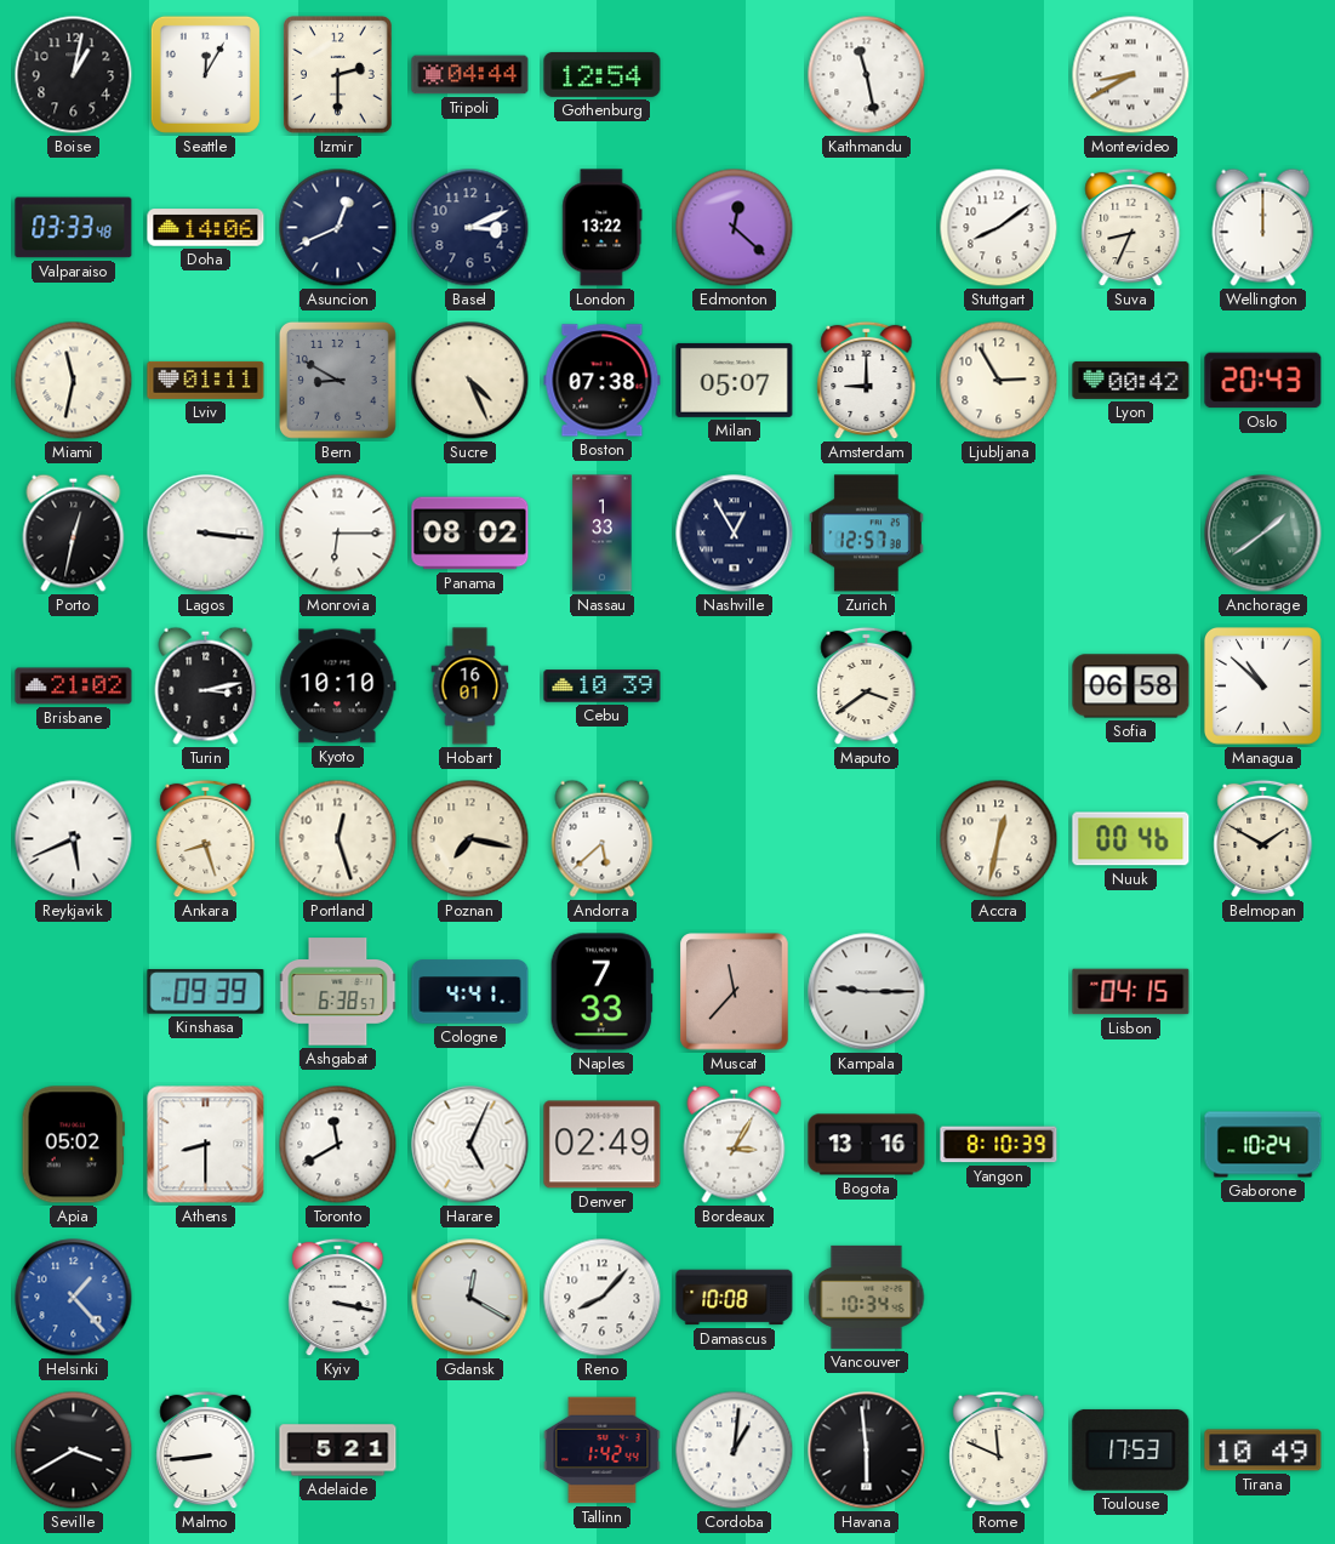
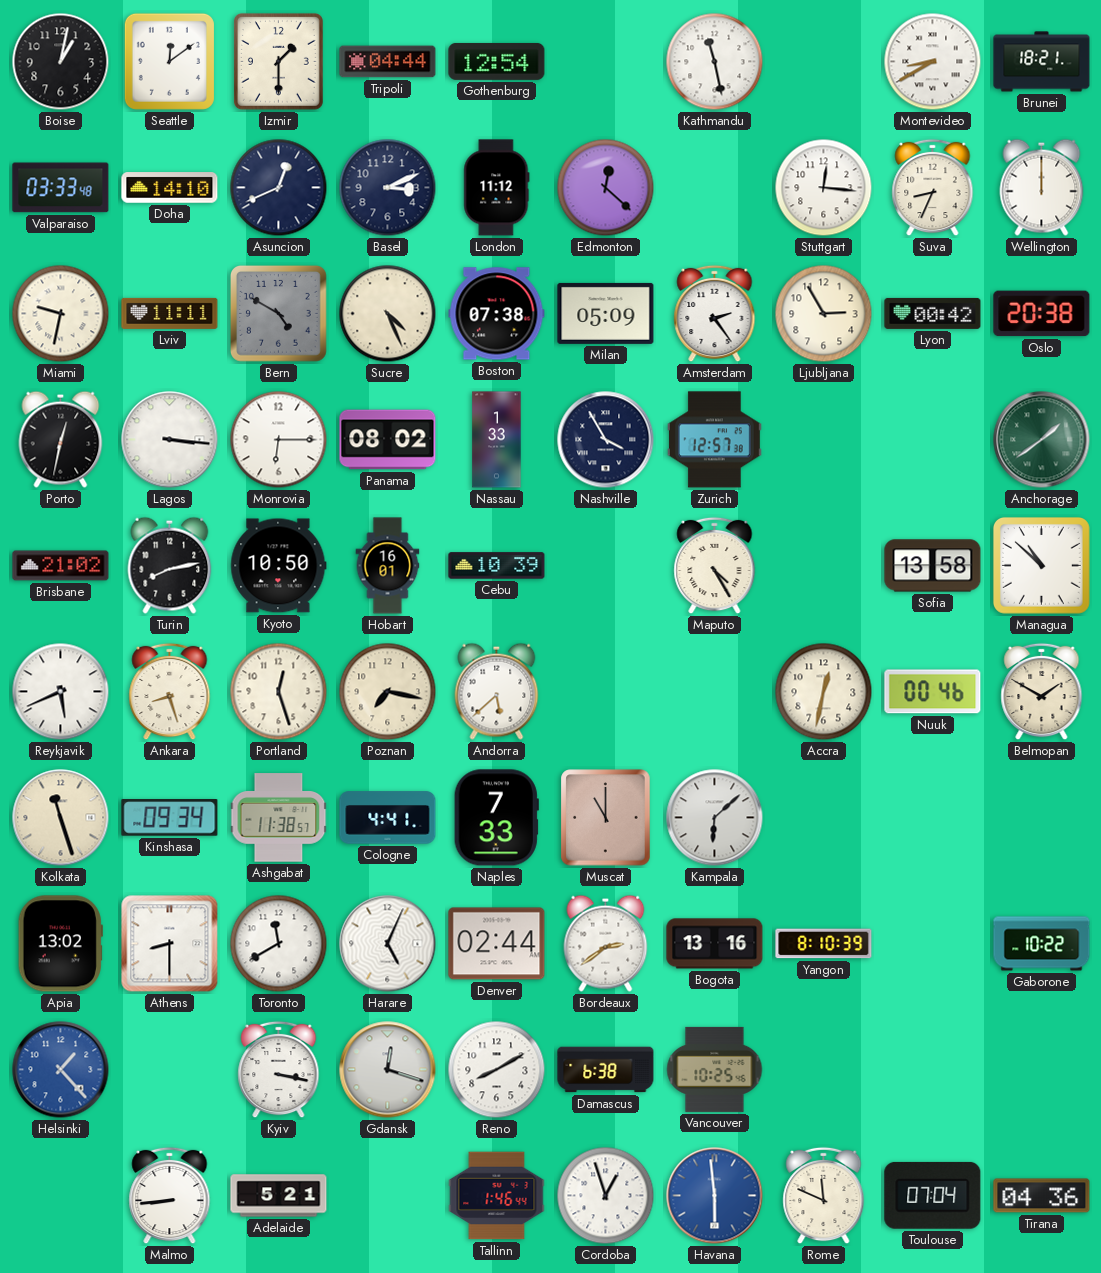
Seattle: 12:05 -> 12:09 (169, 61)
Izmir: 2:30 -> 1:30 (278, 61)
Brunei: none -> 18:21 (1042, 62)
Doha: 14:06 -> 14:10 (170, 188)
London: 13:22 -> 11:12 (497, 188)
Stuttgart: 8:09 -> 12:16 (824, 188)
Miami: 11:32 -> 9:32 (61, 314)
Lviv: 01:11 -> 11:11 (170, 313)
Bern: 8:50 -> 4:50 (278, 313)
Milan: 05:07 -> 05:09 (606, 313)
Amsterdam: 9:00 -> 2:24 (715, 314)
Oslo: 20:43 -> 20:38 (1042, 314)
Nashville: 12:55 -> 3:55 (606, 440)
Turin: 3:13 -> 8:13 (170, 565)
Kyoto: 10:10 -> 10:50 (279, 566)
Maputo: 3:39 -> 4:25 (715, 566)
Sofia: 06:58 -> 13:58 (933, 566)
Kolkata: none -> 11:27 (61, 818)
Kinshasa: 09:39 -> 09:34 (170, 818)
Ashgabat: 6:38 -> 11:38 (279, 818)
Muscat: 11:37 -> 11:00 (606, 818)
Kampala: 9:15 -> 6:08 (715, 818)
Lisbon: 04:15 -> none (1131, 992)
Apia: 05:02 -> 13:02 (60, 944)
Denver: 02:49 -> 02:44 (497, 944)
Bordeaux: 3:05 -> 2:39 (606, 943)
Gaborone: 10:24 -> 10:22 (1042, 944)
Gdansk: 12:20 -> 12:18 (388, 1070)
Reno: 8:07 -> 8:10 (497, 1070)
Damascus: 10:08 -> 6:38 (606, 1070)
Vancouver: 10:34 -> 10:25 (715, 1069)
Seville: 3:40 -> none (74, 1451)
Tallinn: 1:42 -> 1:46 (497, 1196)
Cordoba: 1:01 -> 12:57 (606, 1196)
Havana dial: black -> blue (715, 1196)
Toulouse: 17:53 -> 07:04 (933, 1195)
Tirana: 10:49 -> 04:36 (1042, 1196)
